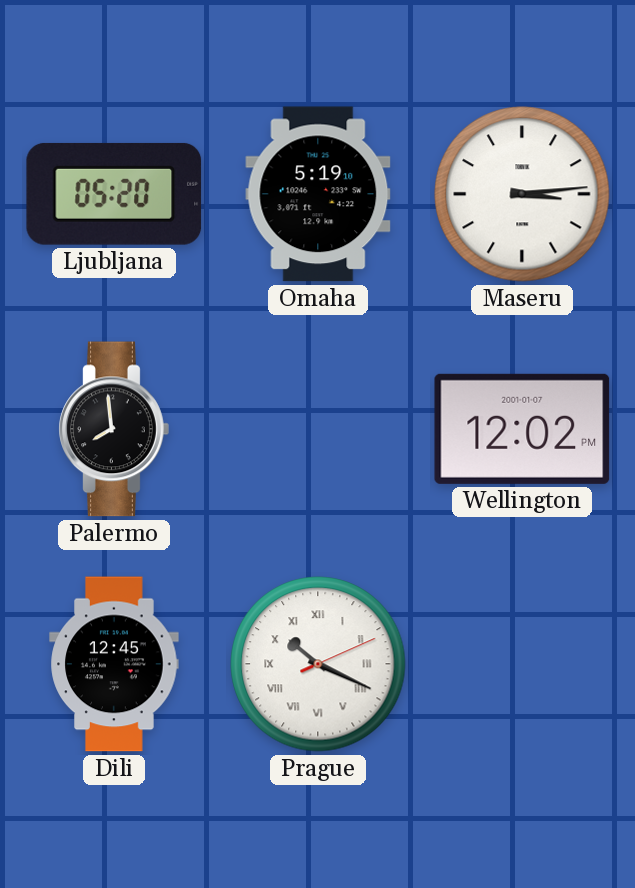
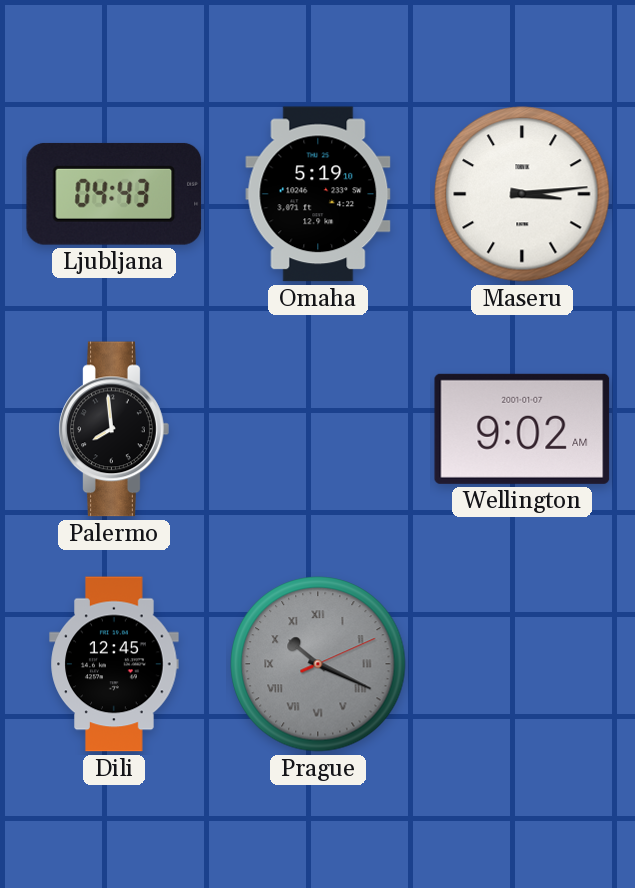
Ljubljana: 05:20 -> 04:43 (114, 194)
Wellington: 12:02 -> 9:02 (522, 429)
Prague dial: white -> grey (318, 664)
